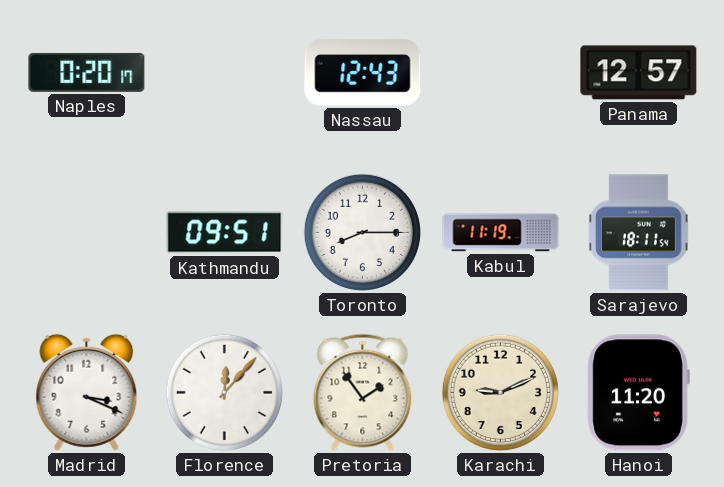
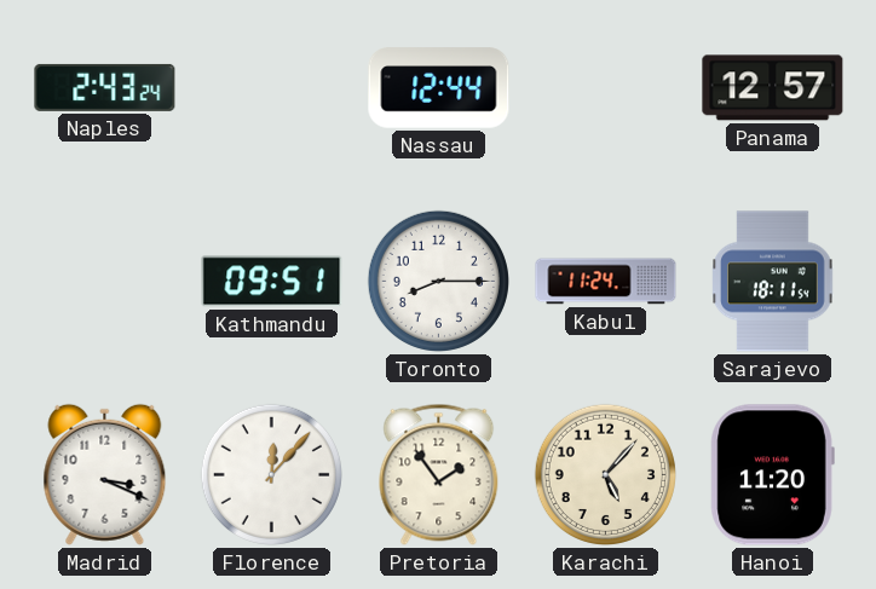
Naples: 0:20 -> 2:43 (105, 87)
Nassau: 12:43 -> 12:44 (439, 88)
Kabul: 11:19 -> 11:24 (606, 282)
Karachi: 9:11 -> 5:07 (605, 474)
